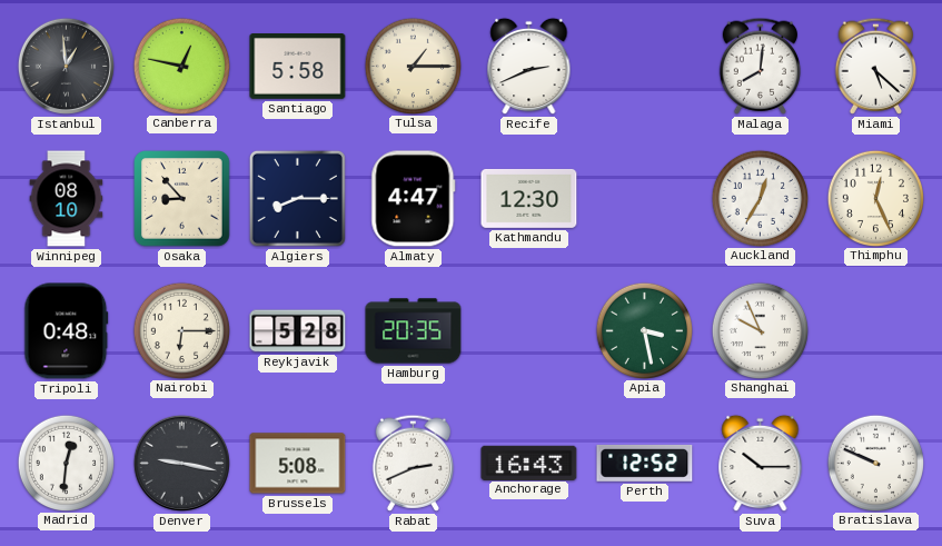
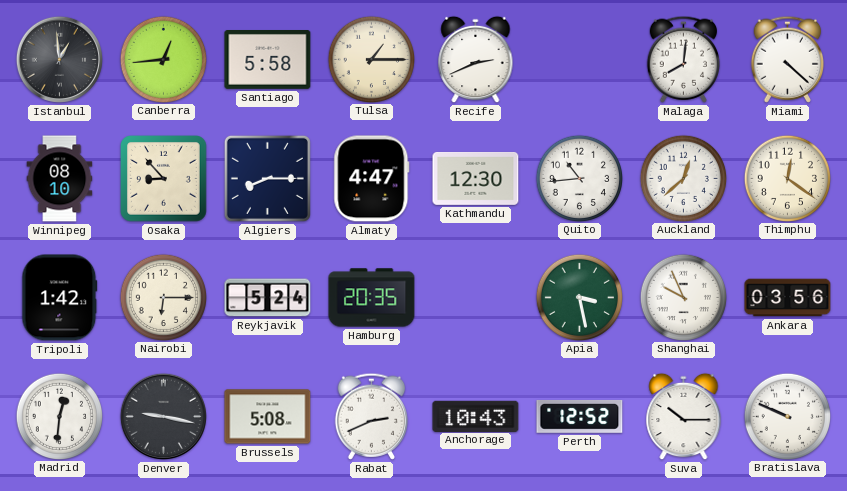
Canberra: 12:47 -> 12:44 (163, 59)
Miami: 5:22 -> 4:22 (787, 59)
Quito: none -> 10:44 (579, 178)
Auckland: 12:35 -> 12:38 (683, 178)
Thimphu: 12:26 -> 12:21 (787, 178)
Tripoli: 0:48 -> 1:42 (60, 298)
Reykjavik: 5:28 -> 5:24 (268, 298)
Ankara: none -> 03:56 (788, 298)
Anchorage: 16:43 -> 10:43 (476, 416)
